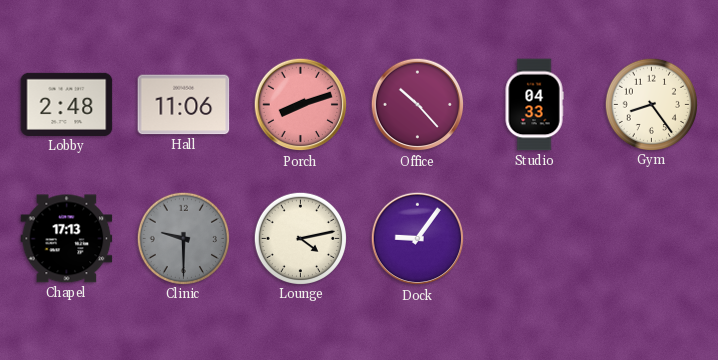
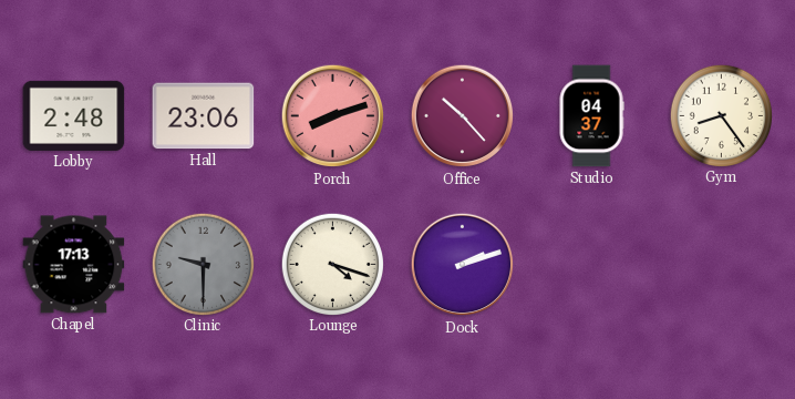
Hall: 11:06 -> 23:06 (204, 116)
Studio: 04:33 -> 04:37 (591, 116)
Lounge: 4:13 -> 4:18 (332, 264)
Dock: 9:06 -> 2:12 (463, 265)
